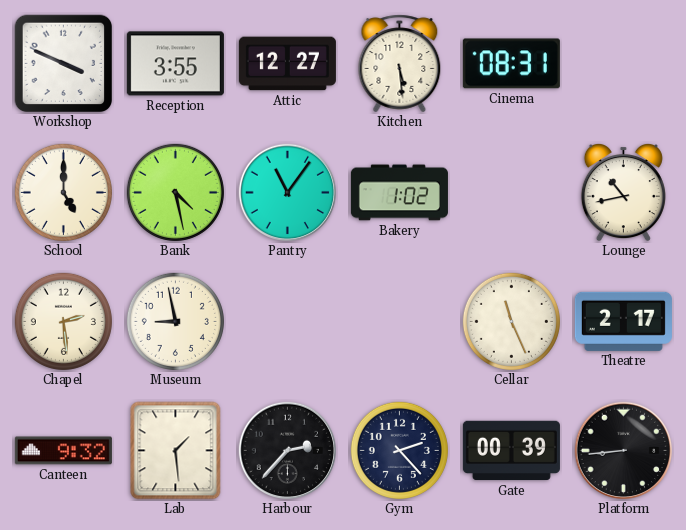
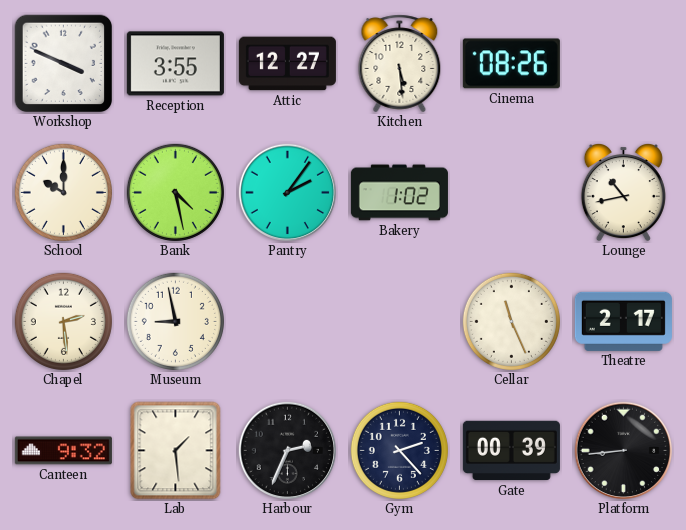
Cinema: 08:31 -> 08:26 (511, 64)
School: 5:00 -> 10:00 (63, 192)
Pantry: 11:06 -> 2:06 (288, 193)
Harbour: 2:37 -> 2:34 (288, 451)
